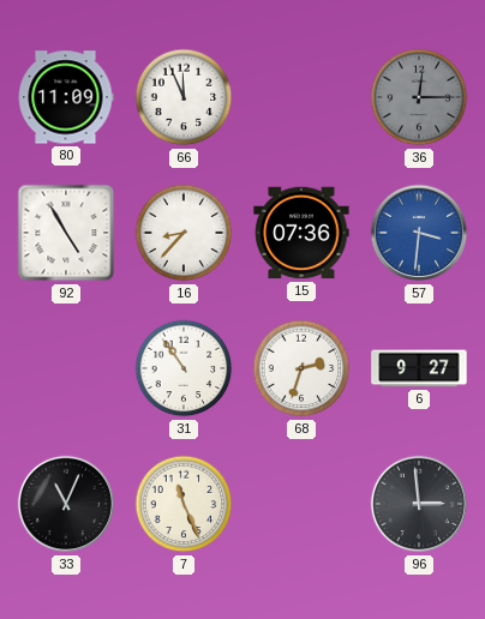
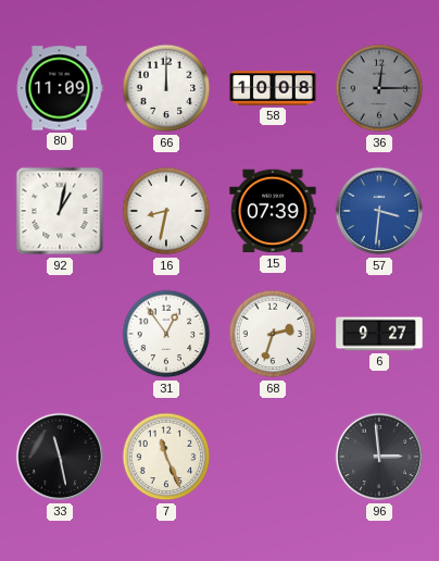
66: 11:56 -> 12:00 (166, 88)
58: none -> 10:08 (273, 88)
92: 4:55 -> 1:02 (60, 211)
16: 8:37 -> 8:32 (166, 211)
15: 07:36 -> 07:39 (273, 211)
31: 10:54 -> 12:54 (166, 334)
33: 11:04 -> 11:28 (60, 457)
